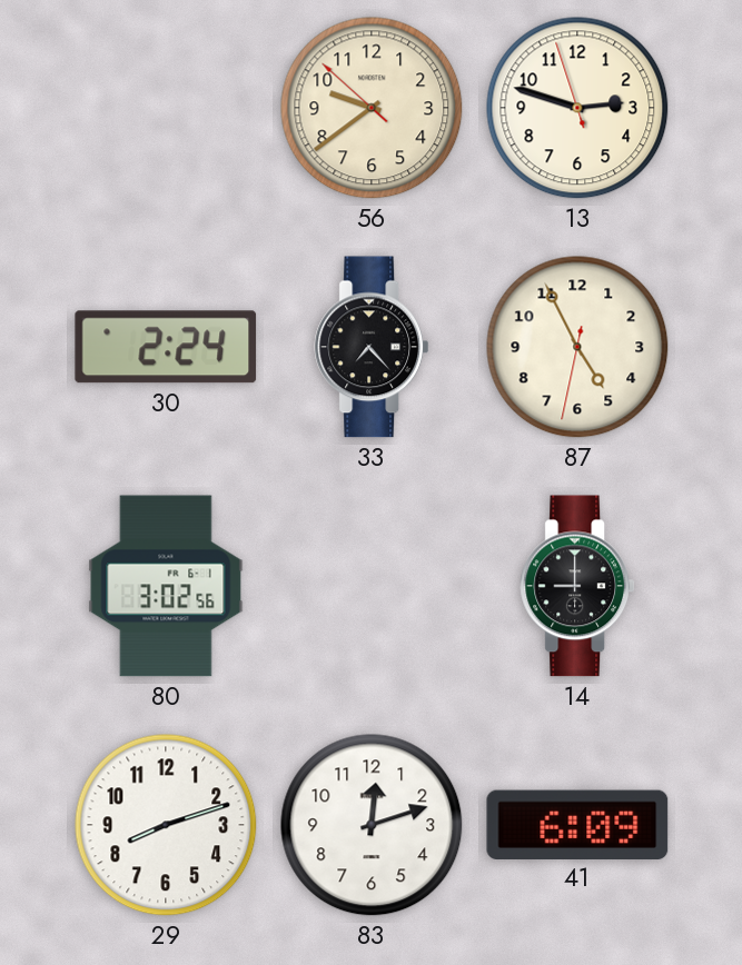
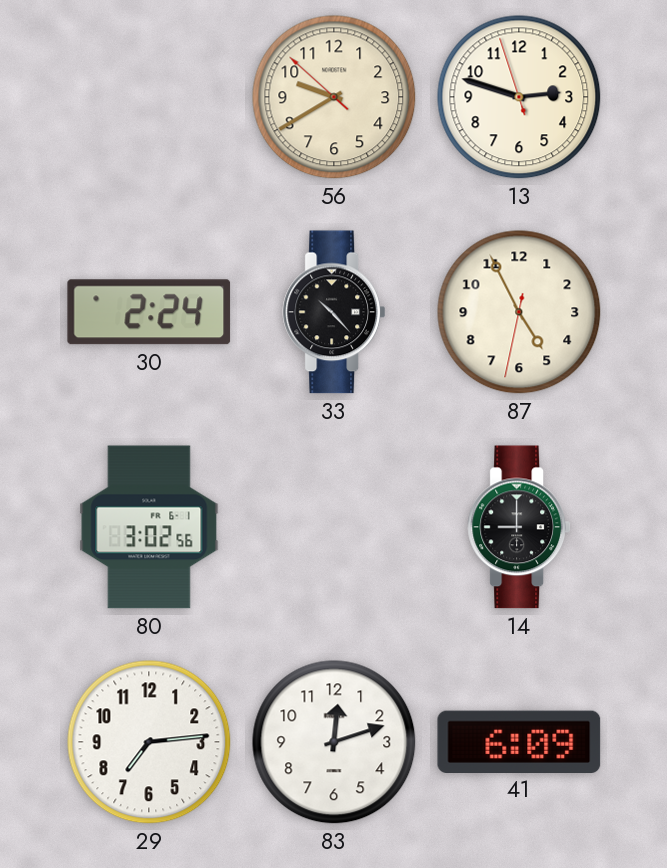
56: 9:38 -> 9:39 (334, 97)
33: 7:23 -> 10:23 (333, 312)
29: 8:12 -> 7:14 (149, 742)
